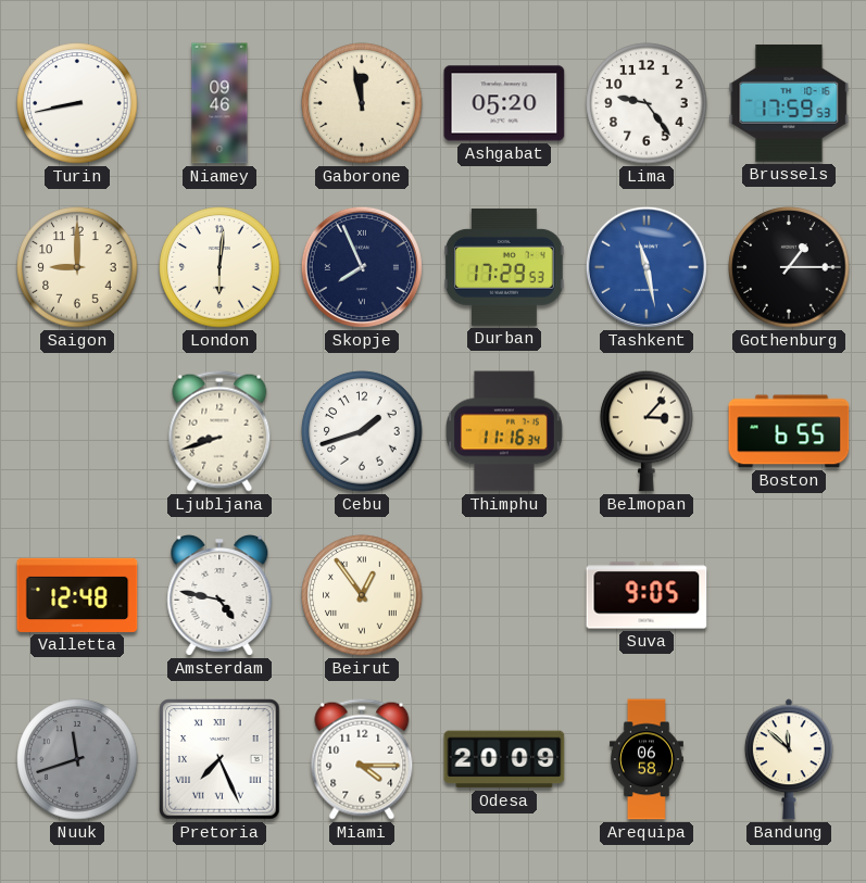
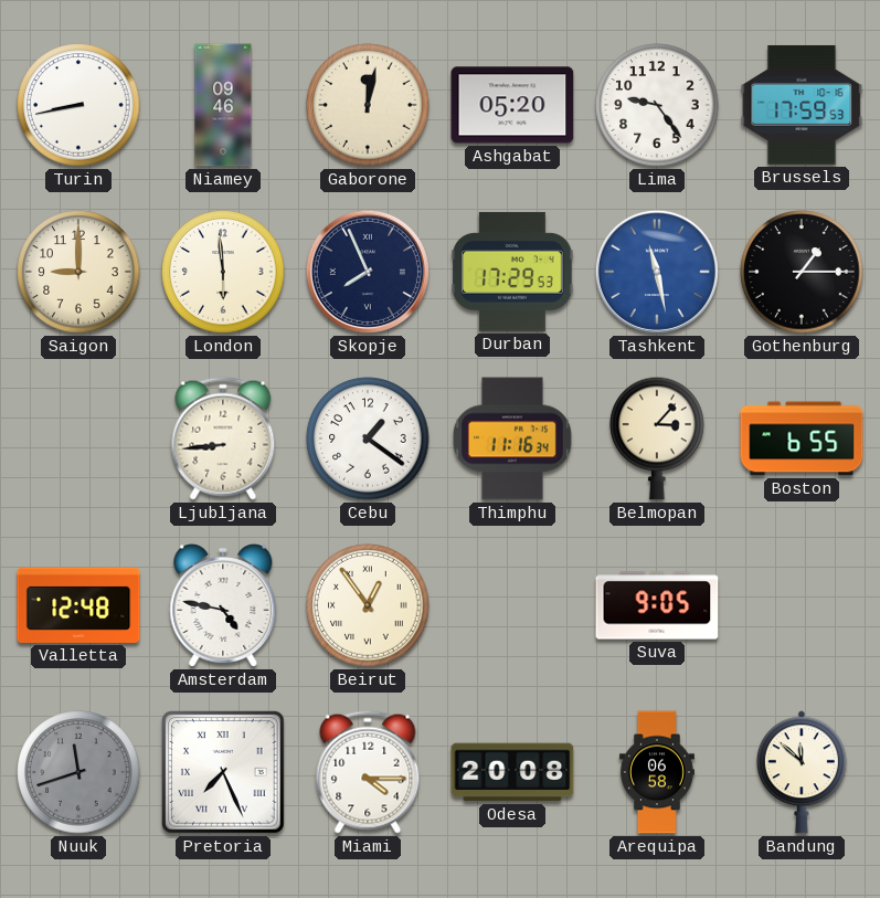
Gaborone: 11:58 -> 12:02 (368, 105)
London: 6:01 -> 5:59 (223, 272)
Ljubljana: 8:42 -> 8:44 (223, 439)
Cebu: 1:42 -> 1:21 (368, 439)
Odesa: 20:09 -> 20:08 (512, 772)
